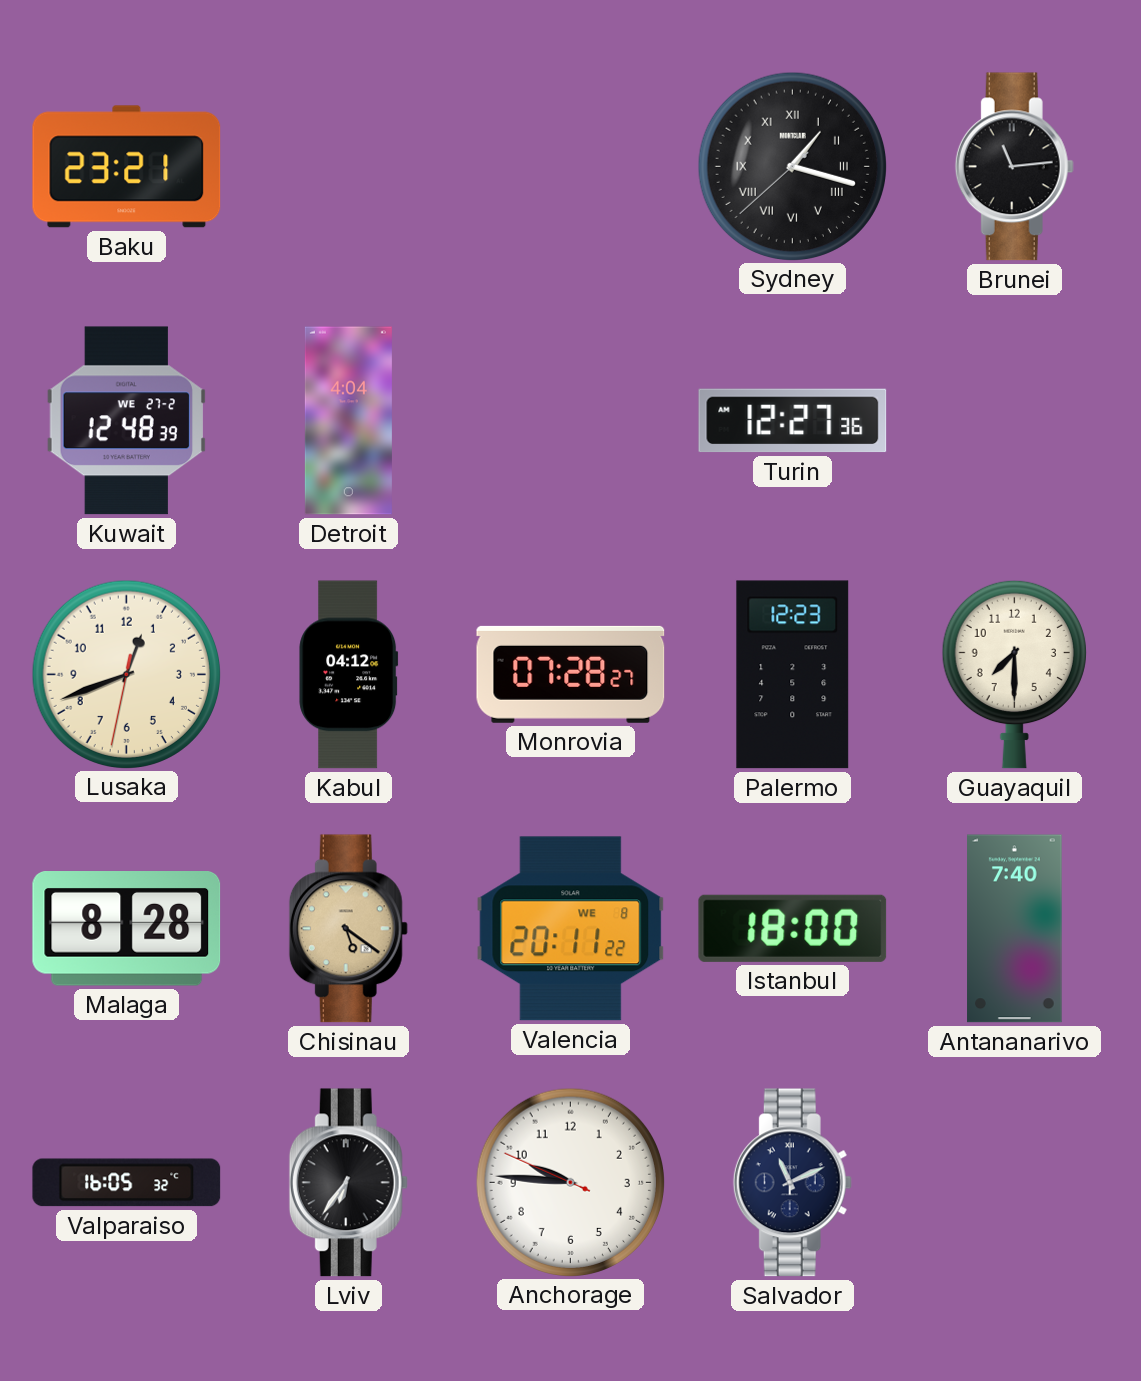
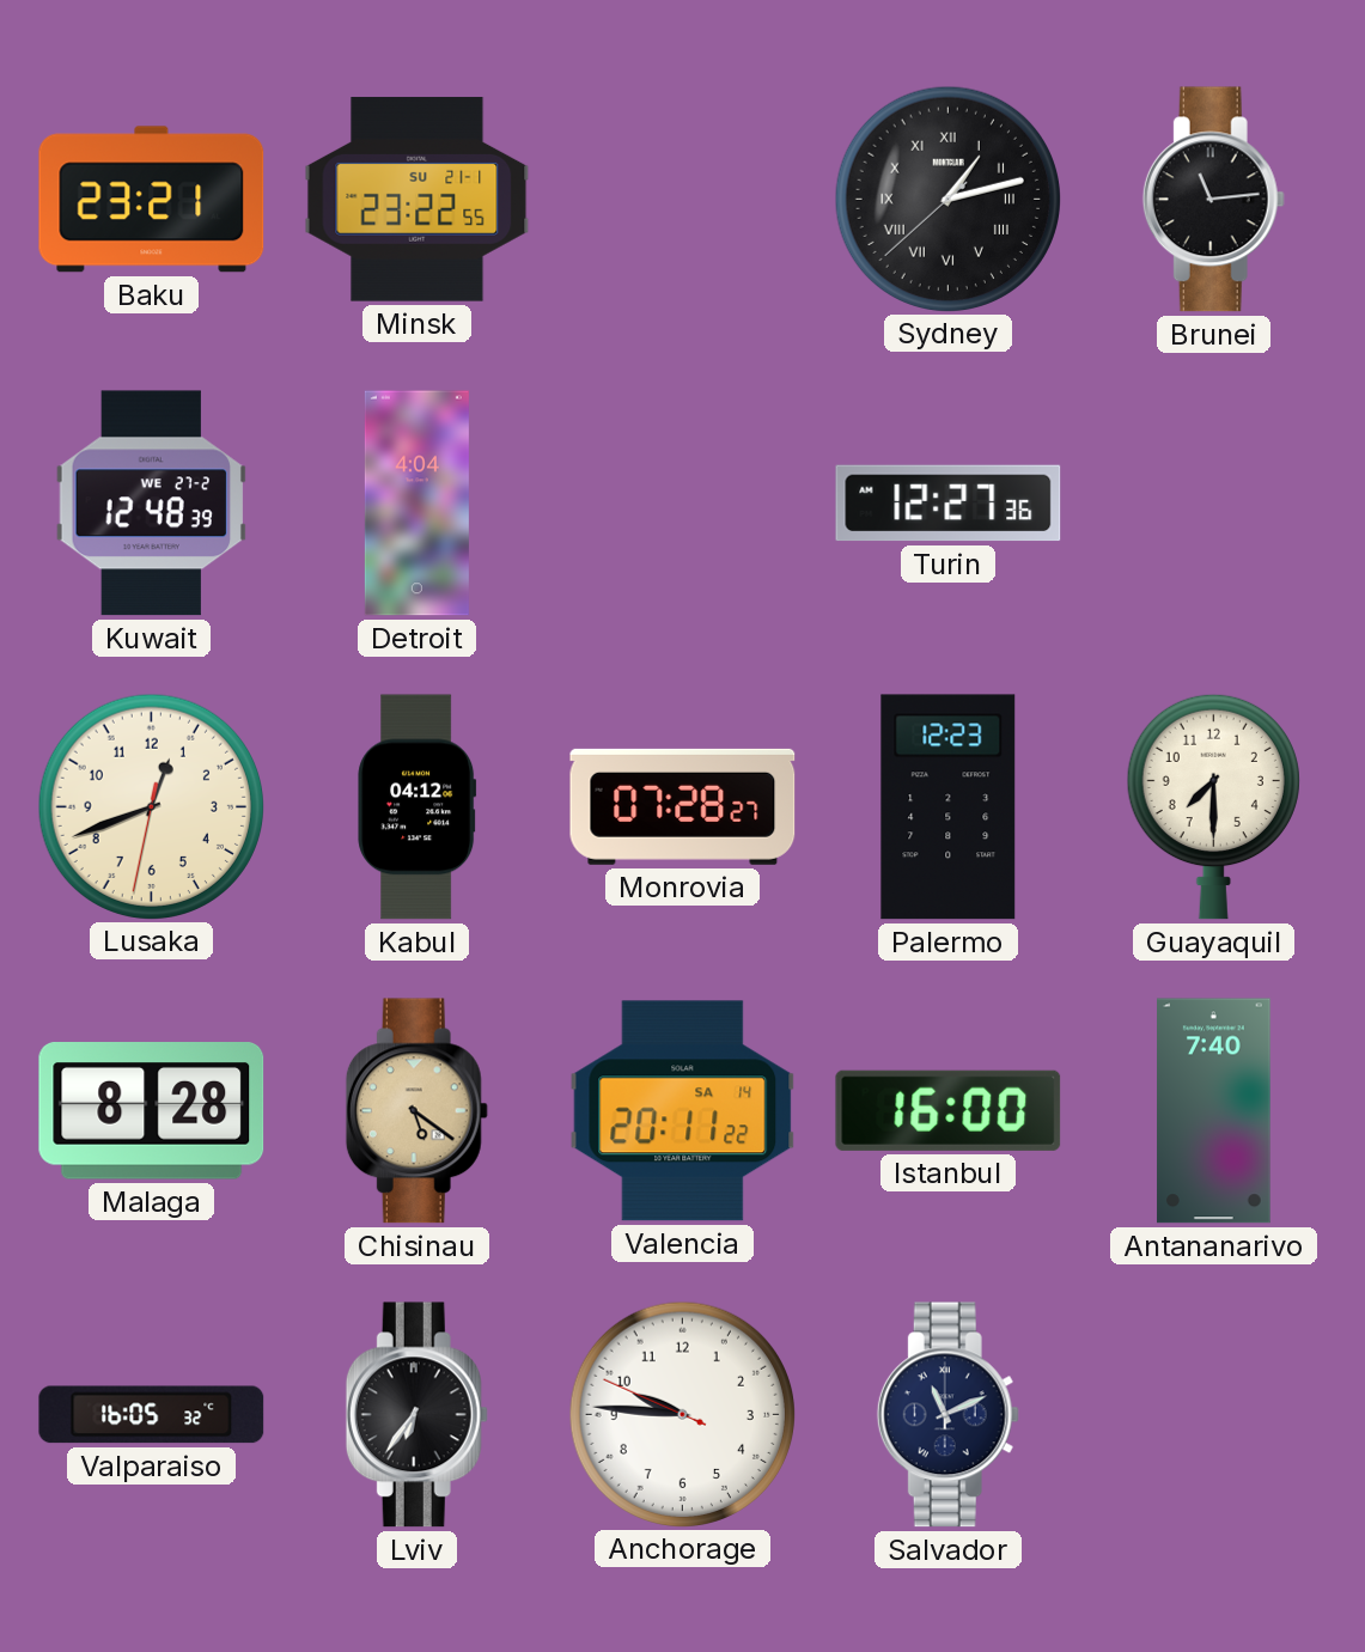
Minsk: none -> 23:22 (418, 200)
Sydney: 1:17 -> 1:12 (947, 199)
Valencia date: WE 8 -> SA 14 (683, 1111)
Istanbul: 18:00 -> 16:00 (949, 1110)
